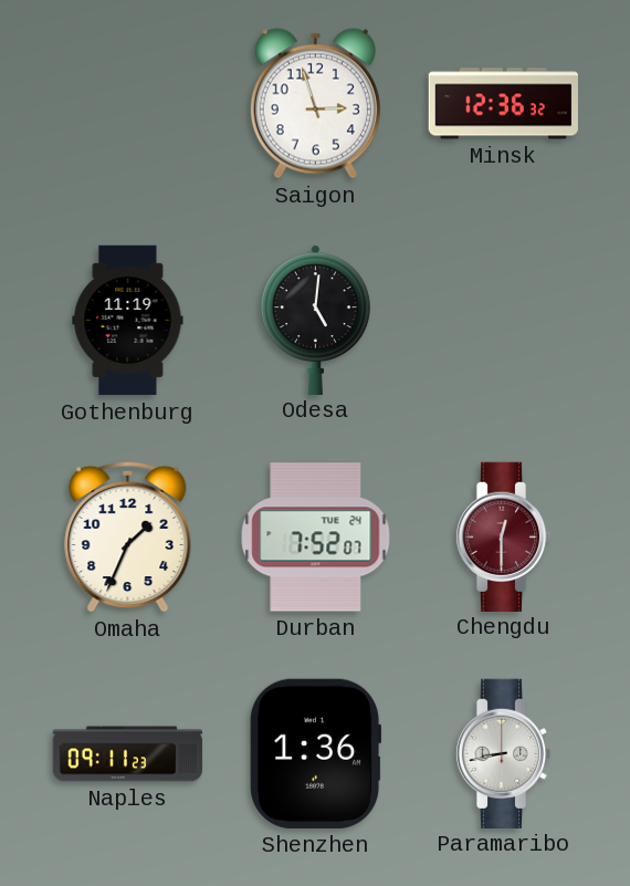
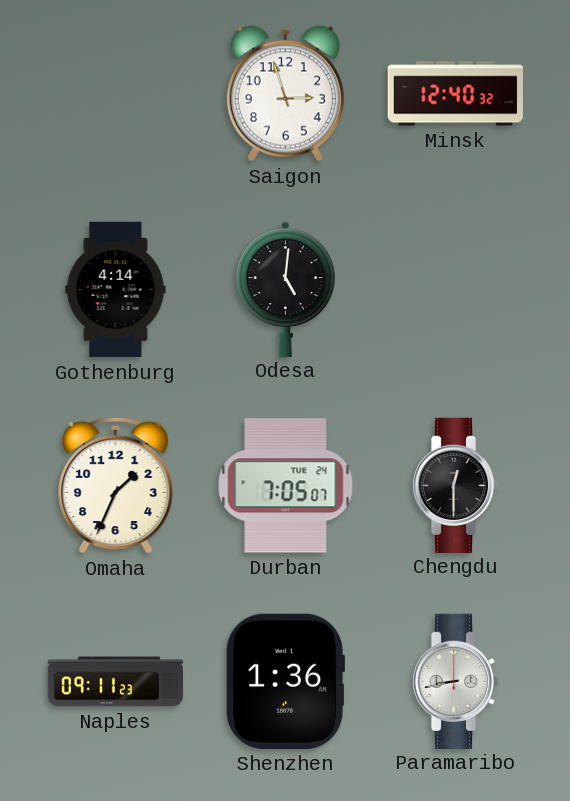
Minsk: 12:36 -> 12:40 (455, 94)
Gothenburg: 11:19 -> 4:14 (116, 290)
Durban: 7:52 -> 7:05 (286, 486)
Chengdu dial: burgundy -> black (455, 485)
